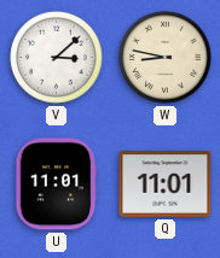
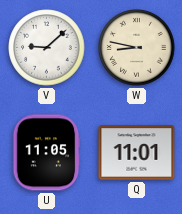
V: 3:08 -> 9:08 (47, 48)
U: 11:01 -> 11:05 (46, 153)
